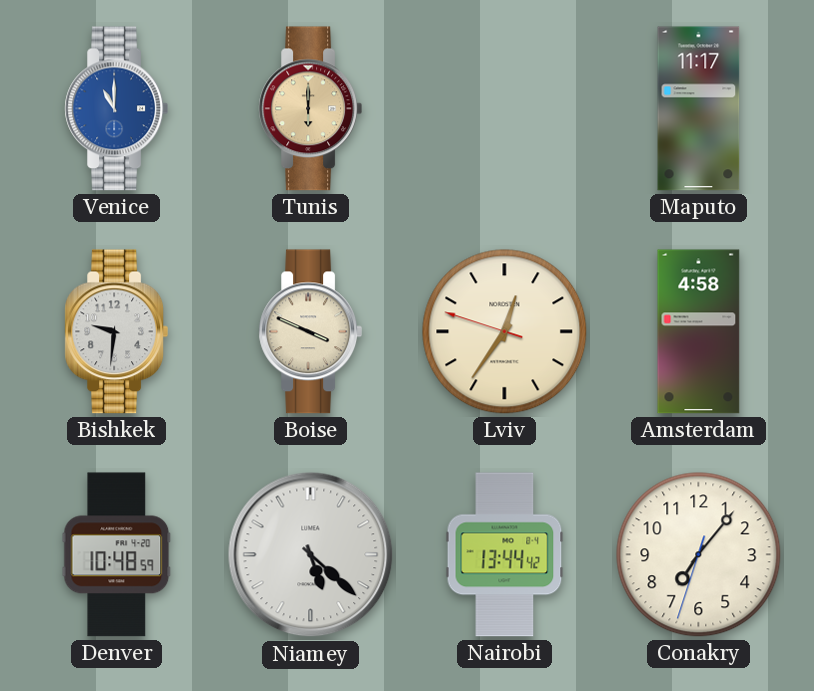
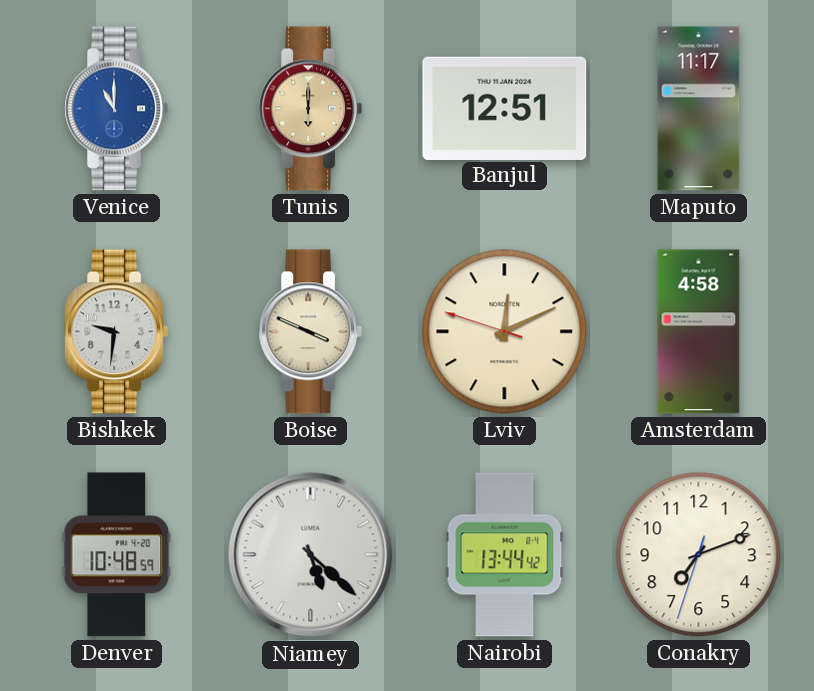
Banjul: none -> 12:51 (505, 108)
Lviv: 12:35 -> 12:10 (505, 332)
Conakry: 7:06 -> 7:11 (699, 555)
